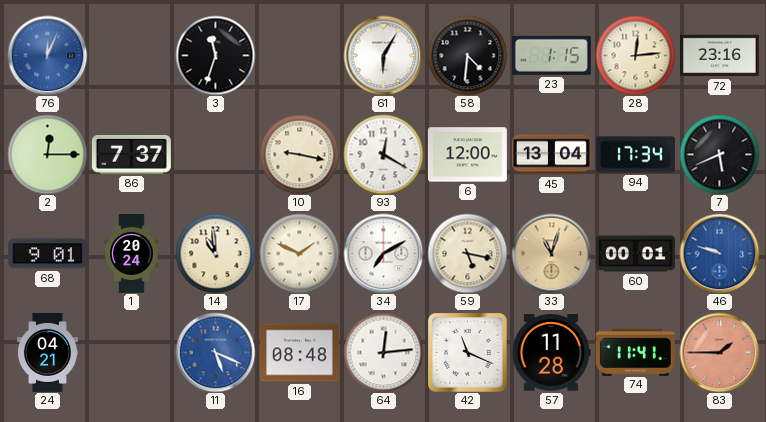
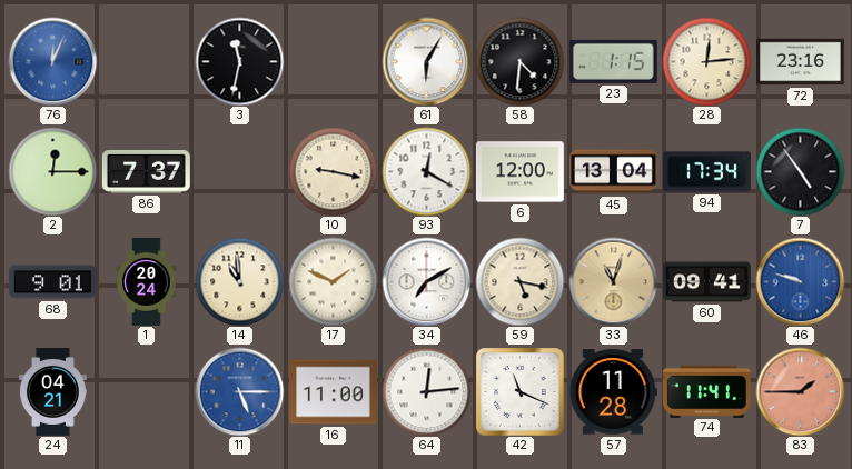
3: 11:33 -> 11:32 (239, 61)
7: 5:41 -> 4:54 (800, 171)
60: 00:01 -> 09:41 (706, 282)
11: 5:19 -> 5:15 (239, 391)
16: 08:48 -> 11:00 (333, 392)
